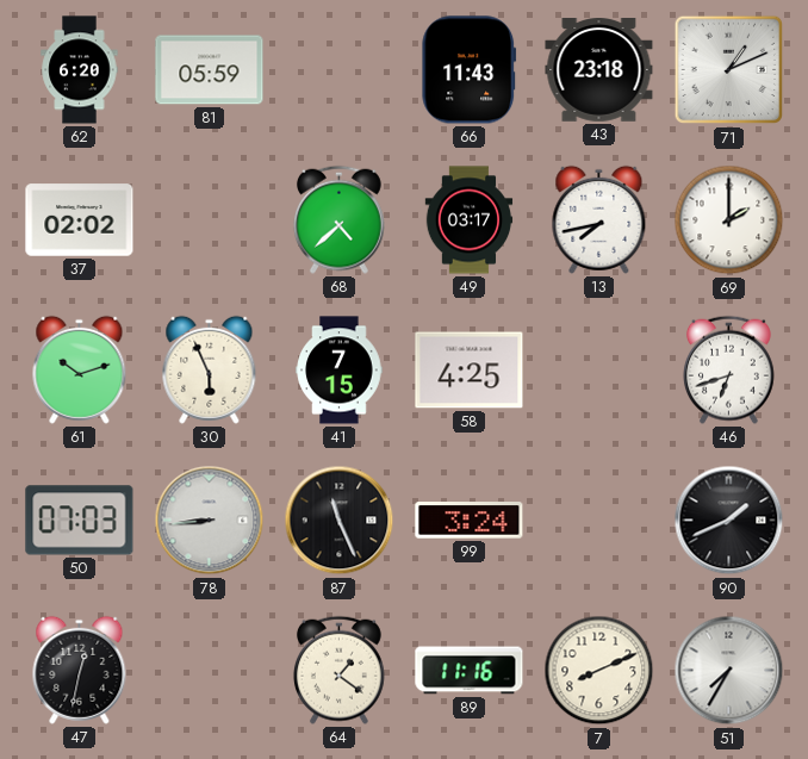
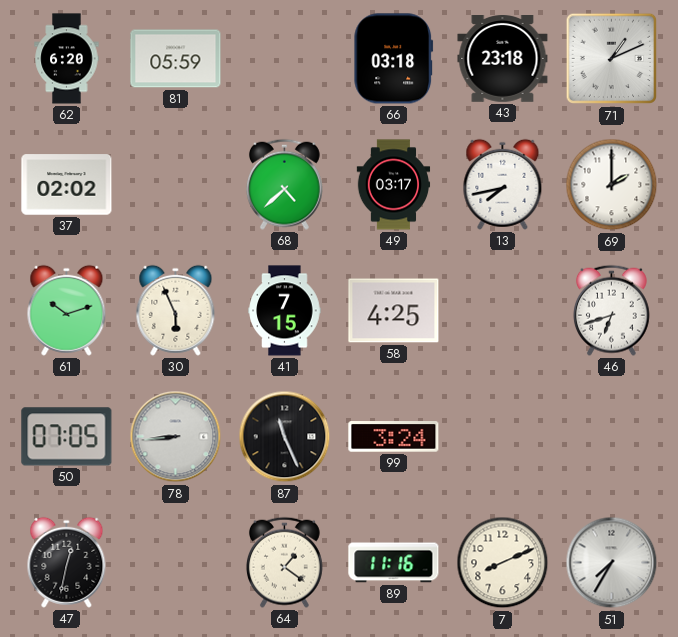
66: 11:43 -> 03:18 (394, 59)
50: 07:03 -> 07:05 (67, 437)
90: 1:41 -> none (729, 521)
